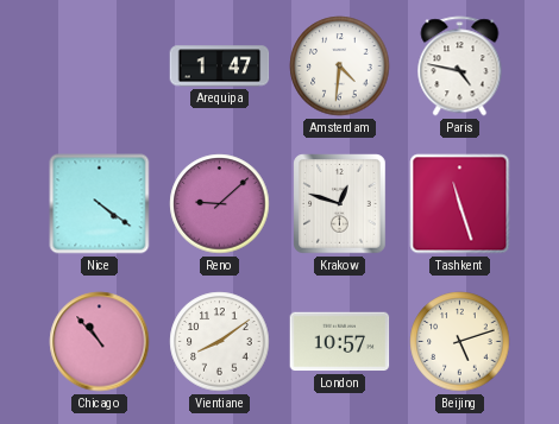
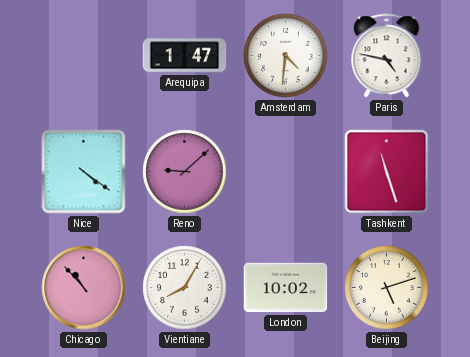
Krakow: 12:48 -> none (340, 204)
Vientiane: 8:09 -> 8:05 (185, 288)
London: 10:57 -> 10:02 (286, 288)
